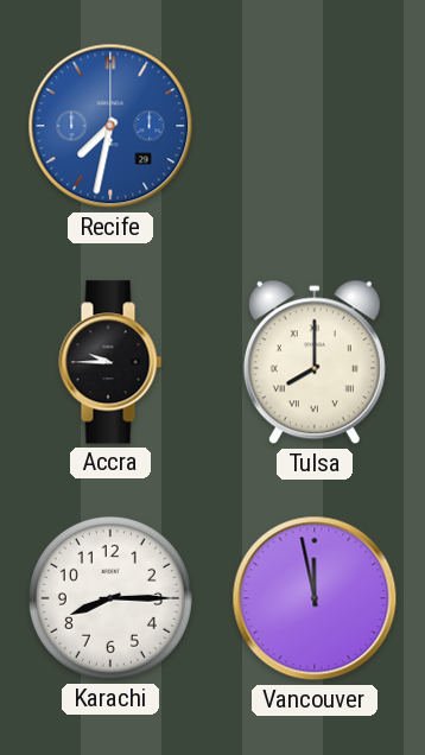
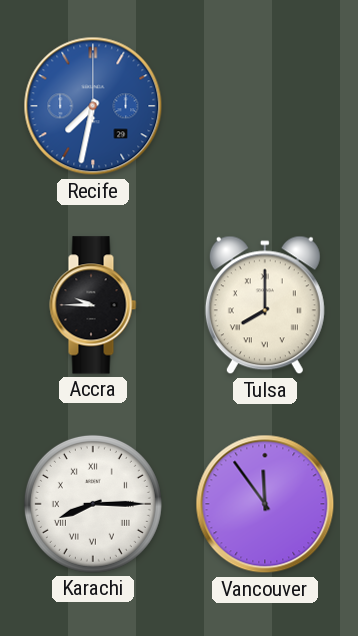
Karachi numerals: Arabic -> Roman (93, 504)
Vancouver: 11:58 -> 11:54 (265, 504)
